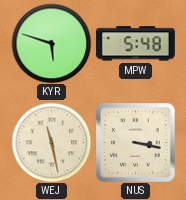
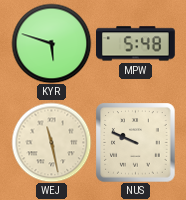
NUS: 3:17 -> 9:49 (135, 142)
